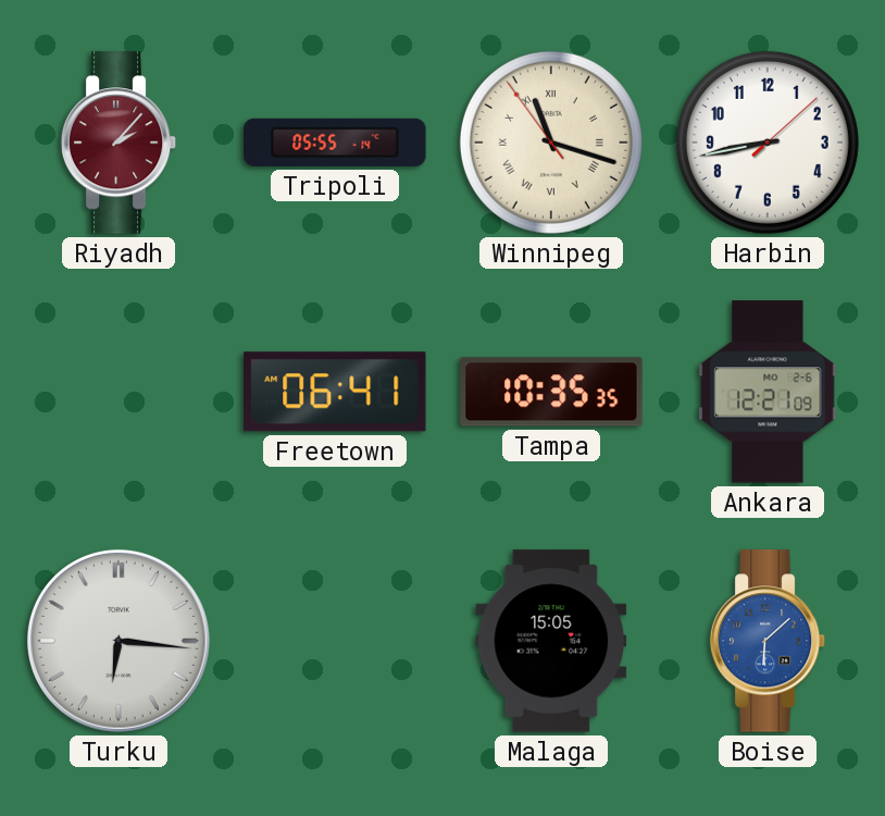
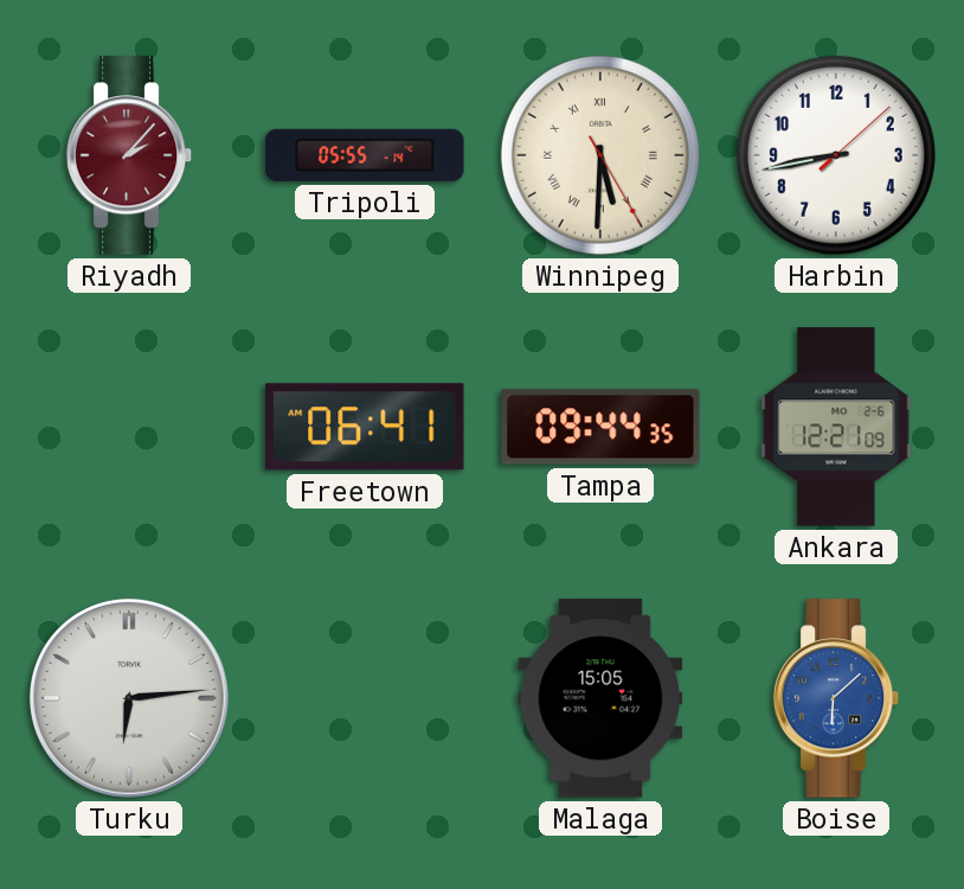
Winnipeg: 11:17 -> 5:30 (600, 155)
Tampa: 10:35 -> 09:44 (600, 427)
Turku: 6:16 -> 6:14 (129, 698)
